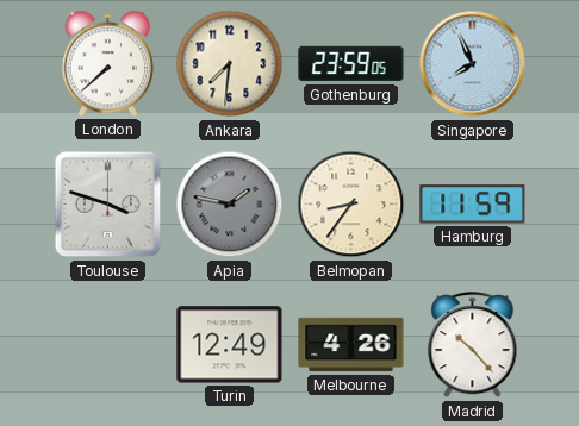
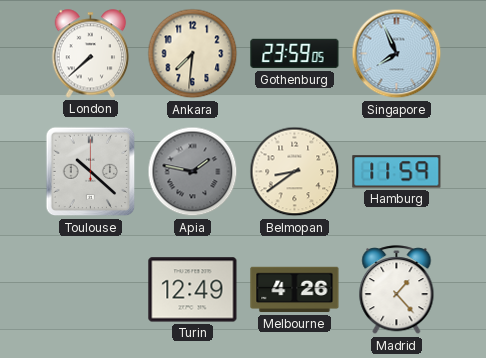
Toulouse: 3:48 -> 10:22 (91, 172)
Belmopan: 8:36 -> 8:39 (295, 172)
Madrid: 10:23 -> 1:23 (397, 290)
